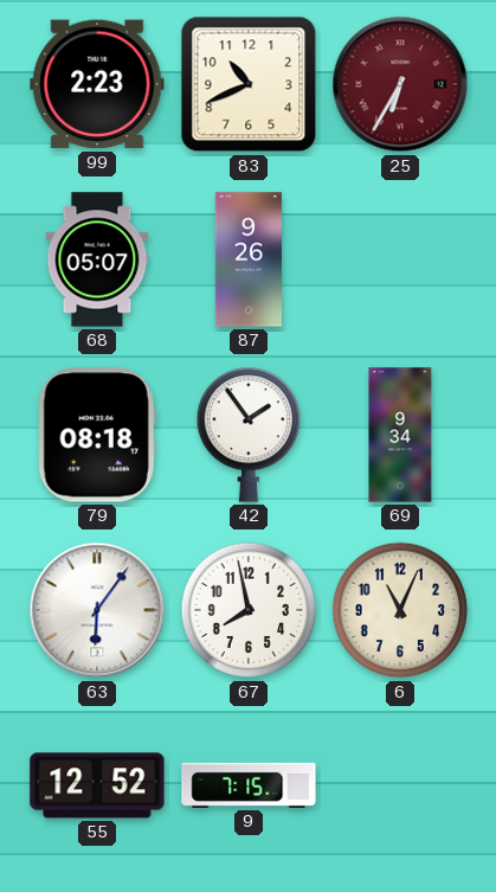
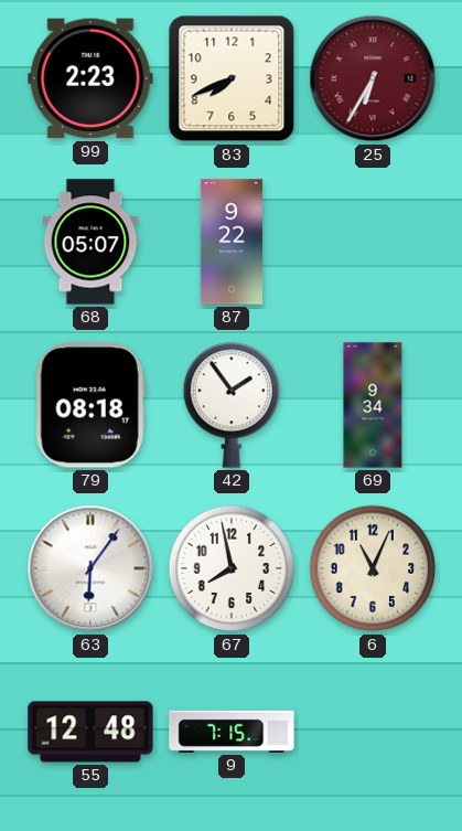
83: 10:41 -> 7:41 (232, 78)
87: 9:26 -> 9:22 (232, 242)
55: 12:52 -> 12:48 (90, 732)
